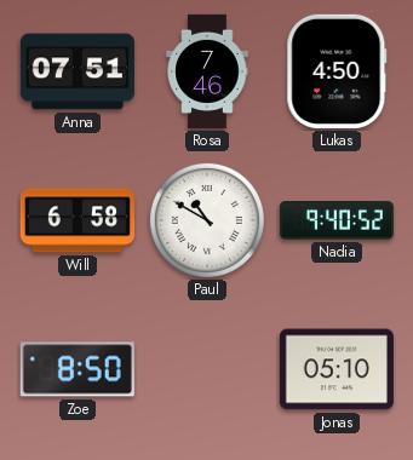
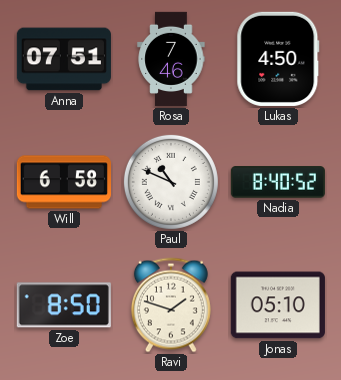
Paul: 10:50 -> 10:49 (171, 182)
Nadia: 9:40 -> 8:40 (278, 182)
Ravi: none -> 1:48 (171, 305)
